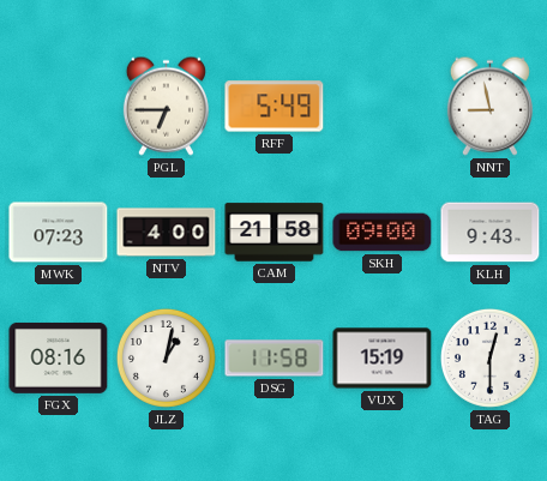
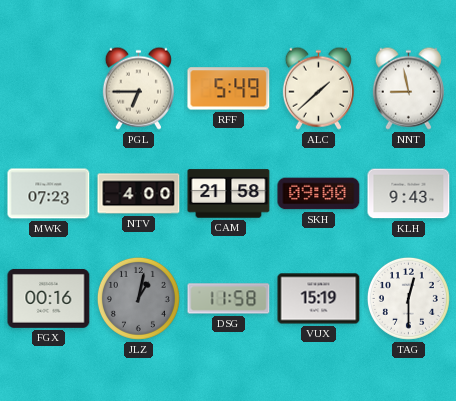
ALC: none -> 1:38 (318, 88)
FGX: 08:16 -> 00:16 (49, 298)
JLZ dial: white -> grey (138, 298)
